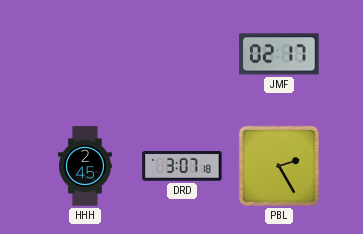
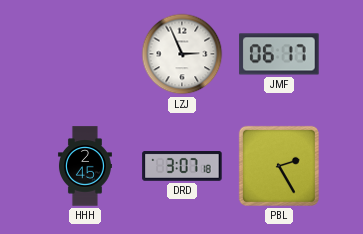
LZJ: none -> 2:56 (182, 54)
JMF: 02:17 -> 06:17 (279, 54)
